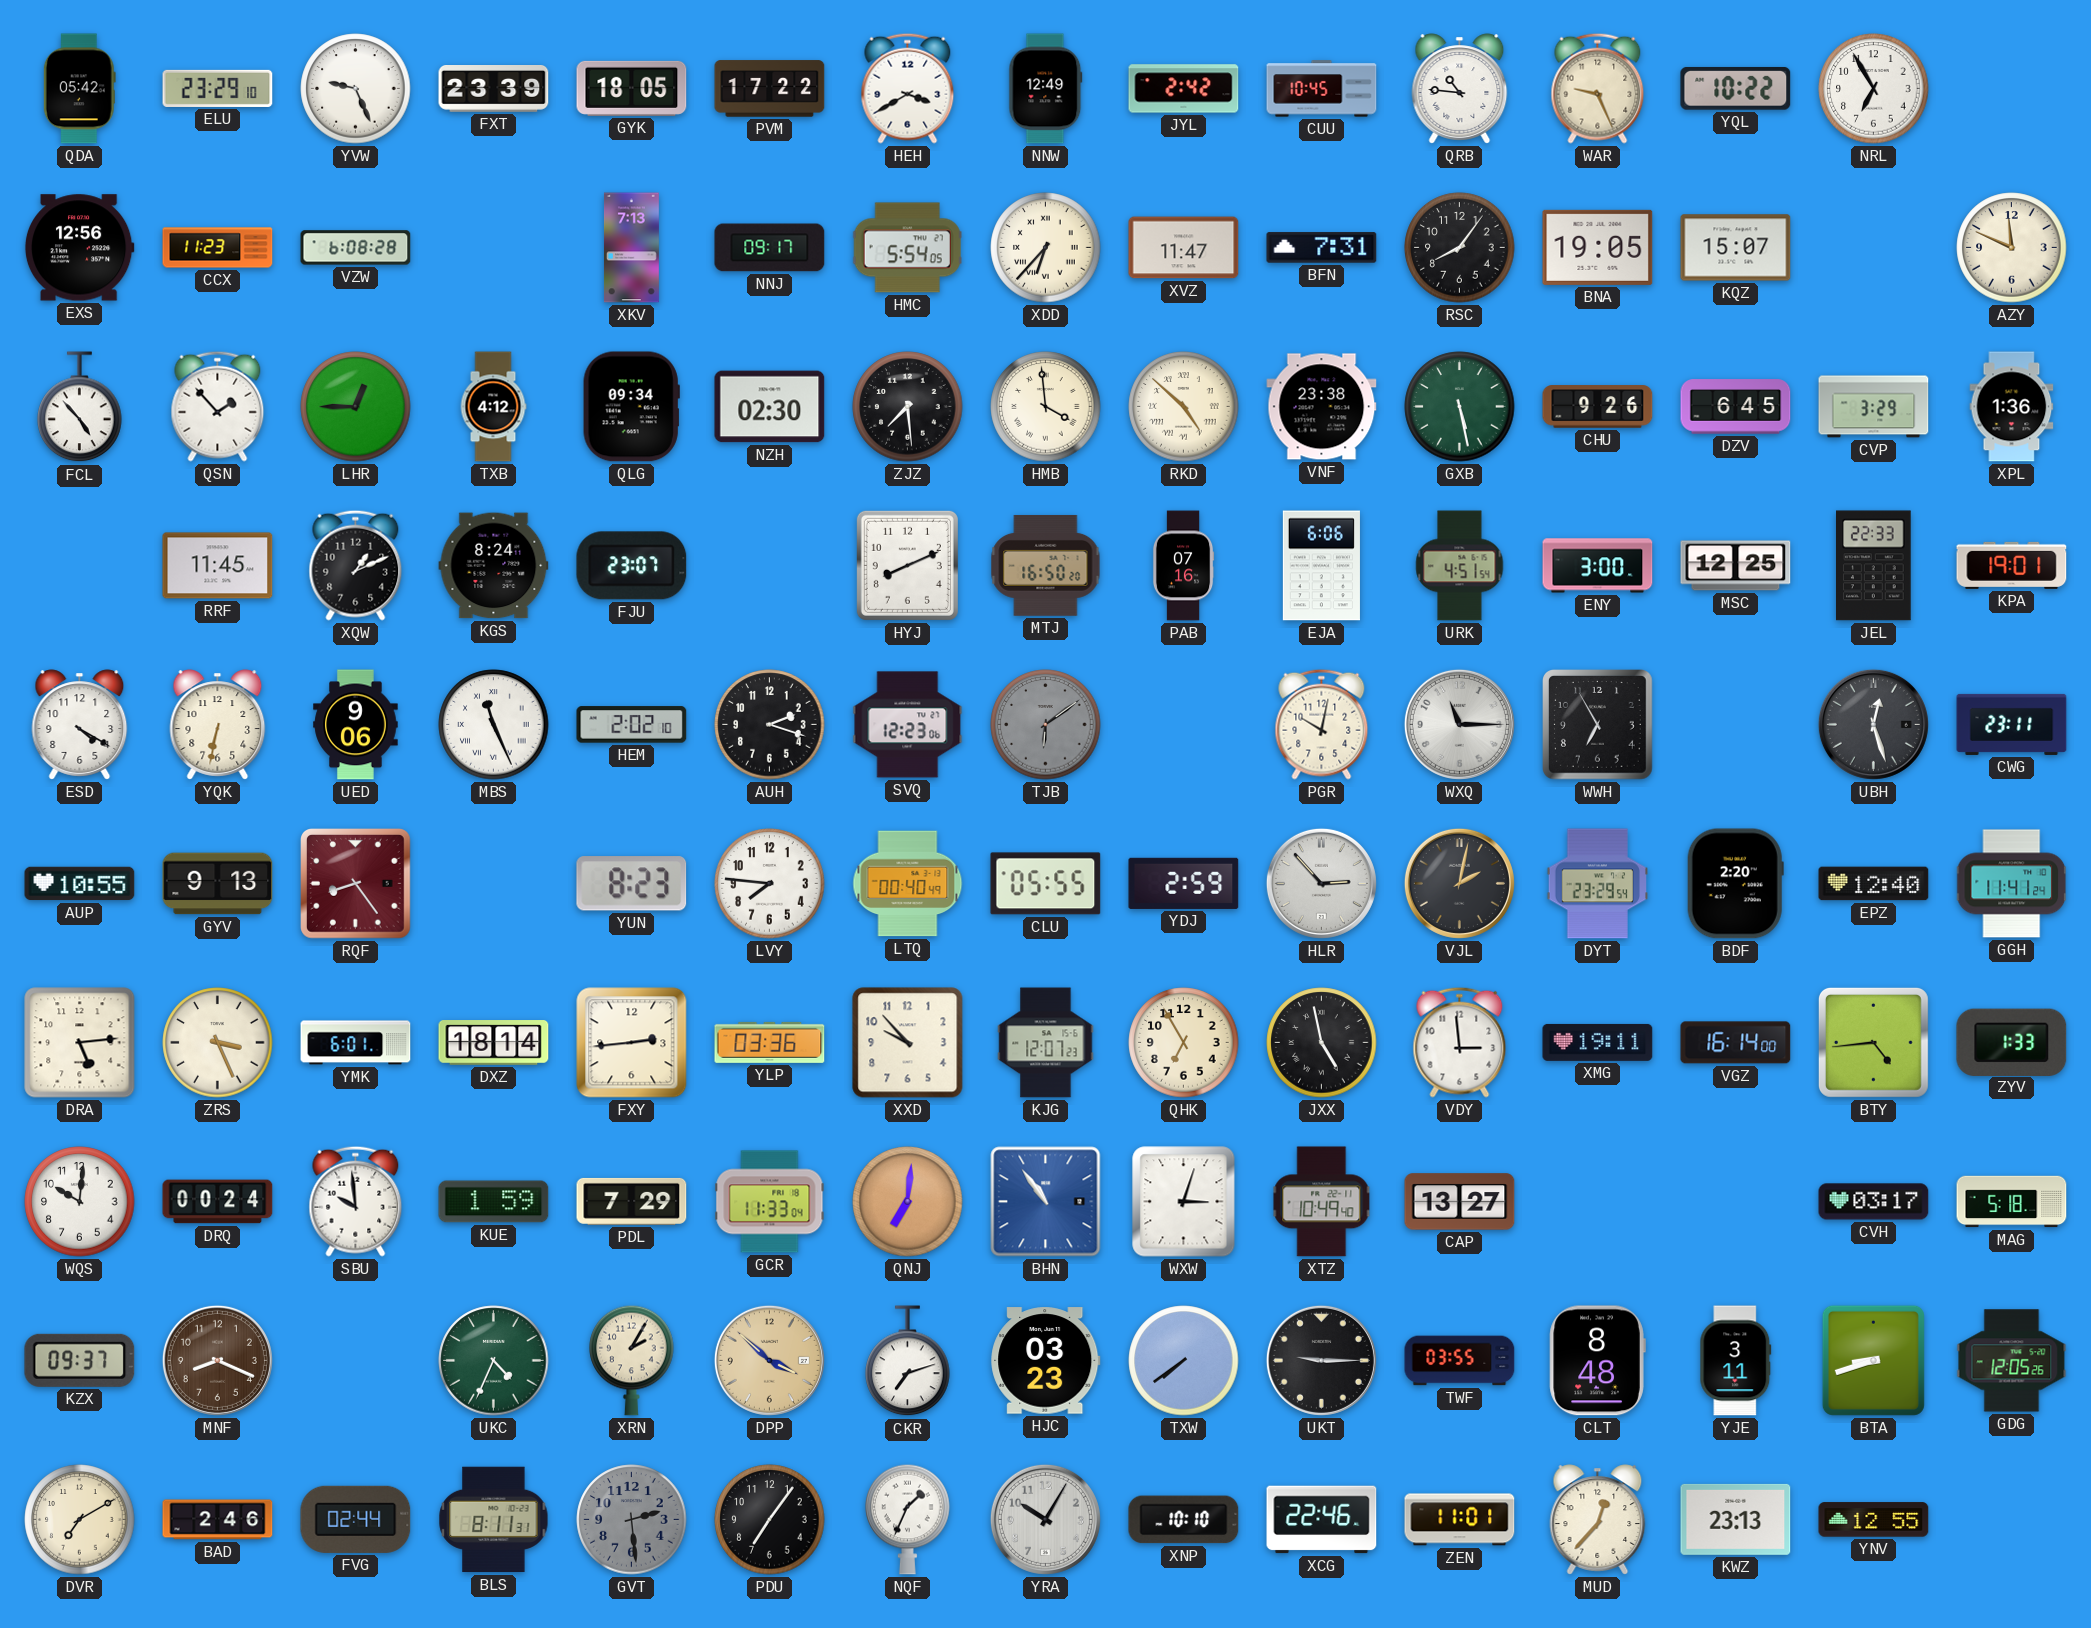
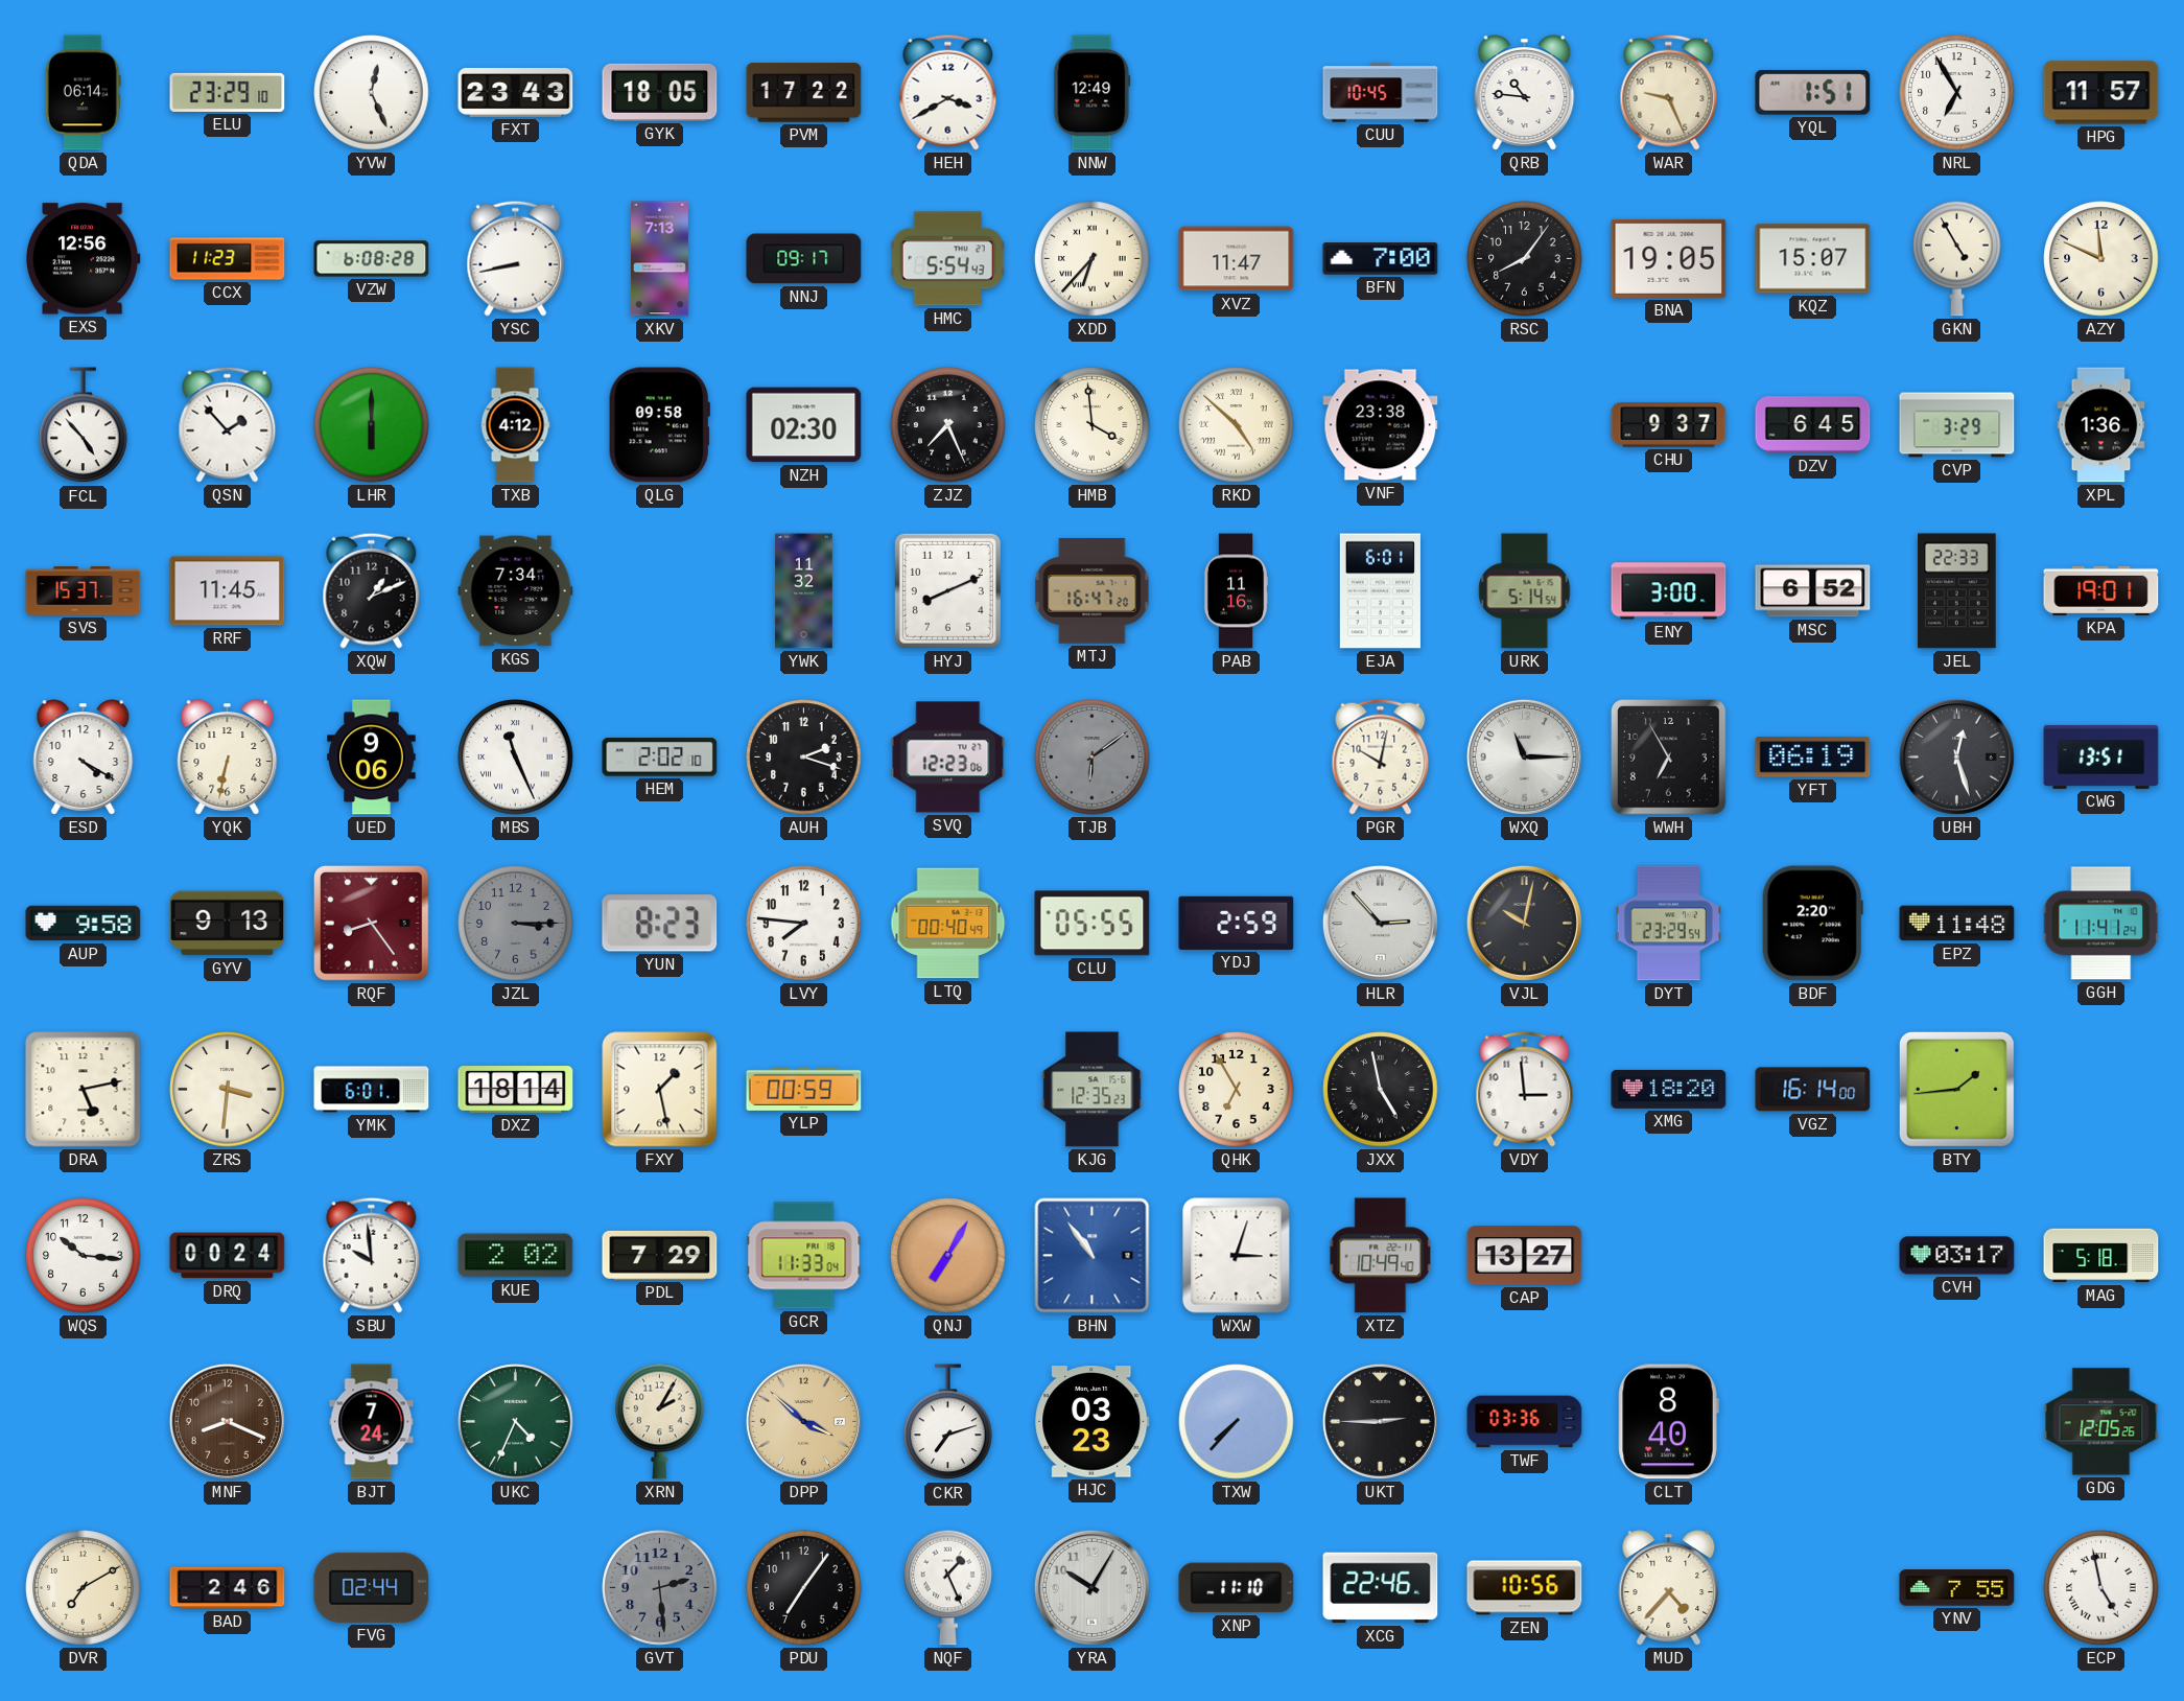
QDA: 05:42 -> 06:14 (83, 93)
YVW: 9:26 -> 12:26 (372, 93)
FXT: 23:39 -> 23:43 (516, 93)
JYL: 2:42 -> none (1184, 89)
YQL: 10:22 -> 1:51 (1813, 92)
HPG: none -> 11:57 (2101, 93)
YSC: none -> 8:43 (516, 258)
HMC: 5:54:05 -> 5:54:43 (947, 259)
BFN: 7:31 -> 7:00 (1381, 259)
GKN: none -> 4:55 (1957, 258)
LHR: 12:45 -> 6:00 (372, 425)
QLG: 09:34 -> 09:58 (659, 425)
ZJZ: 7:29 -> 7:26 (948, 425)
GXB: 5:28 -> none (1460, 407)
CHU: 9:26 -> 9:37 (1669, 425)
SVS: none -> 15:37 (84, 591)
KGS: 8:24 -> 7:34 (516, 591)
FJU: 23:07 -> none (632, 566)
YWK: none -> 11:32 (804, 591)
MTJ: 16:50 -> 16:47 (1093, 590)
PAB: 07:16 -> 11:16 (1236, 591)
EJA: 6:06 -> 6:01 (1380, 591)
URK: 4:51 -> 5:14 (1525, 591)
MSC: 12:25 -> 6:52 (1813, 591)
YFT: none -> 06:19 (1813, 758)
CWG: 23:11 -> 13:51 (2101, 756)
AUP: 10:55 -> 9:58 (84, 924)
JZL: none -> 3:15 (516, 924)
VJL: 2:02 -> 10:02 (1524, 923)
EPZ: 12:40 -> 11:48 (1957, 924)
DRA: 5:14 -> 5:13 (84, 1090)
ZRS: 3:26 -> 3:31 (228, 1090)
FXY: 2:44 -> 1:28 (660, 1090)
YLP: 03:36 -> 00:59 (804, 1089)
XXD: 9:53 -> none (908, 1043)
KJG: 12:07 -> 12:35 (1093, 1090)
XMG: 19:11 -> 18:20 (1669, 1089)
BTY: 4:44 -> 1:44 (1956, 1089)
ZYV: 1:33 -> none (2012, 1042)
WQS: 10:01 -> 10:16 (84, 1256)
KUE: 1:59 -> 2:02 (516, 1256)
QNJ: 7:01 -> 7:05 (948, 1256)
KZX: 09:37 -> none (80, 1360)
BJT: none -> 7:24 (372, 1422)
TXW: 7:39 -> 7:37 (1237, 1422)
UKT: 9:15 -> 2:45 (1380, 1421)
TWF: 03:55 -> 03:36 (1525, 1422)
CLT: 8:48 -> 8:40 (1668, 1422)
YJE: 3:11 -> none (1736, 1361)
BTA: 8:42 -> none (1873, 1360)
BLS: 8:11 -> none (494, 1520)
NQF: 1:34 -> 1:26 (948, 1587)
XNP: 10:10 -> 11:10 (1237, 1588)
ZEN: 11:01 -> 10:56 (1525, 1588)
MUD: 12:37 -> 4:37 (1669, 1588)
KWZ: 23:13 -> none (1736, 1519)
YNV: 12:55 -> 7:55 (1957, 1588)
ECP: none -> 4:58 (2101, 1588)
